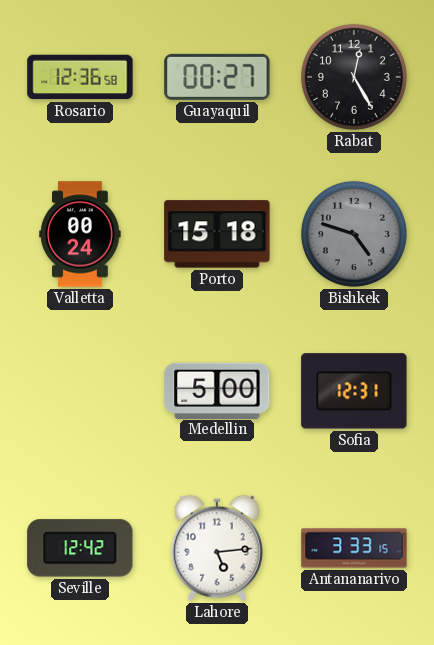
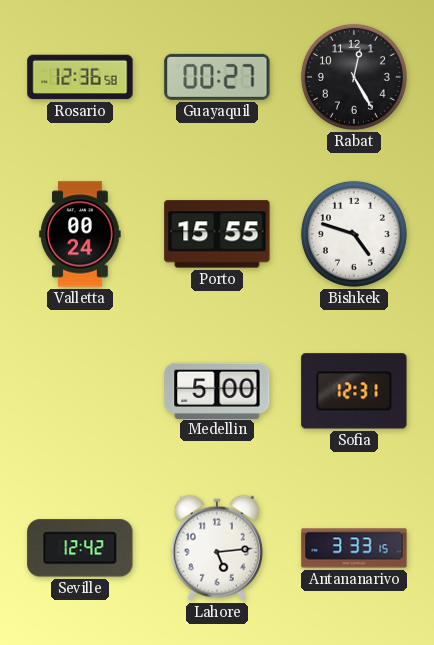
Porto: 15:18 -> 15:55 (217, 234)
Bishkek dial: grey -> white (354, 234)
